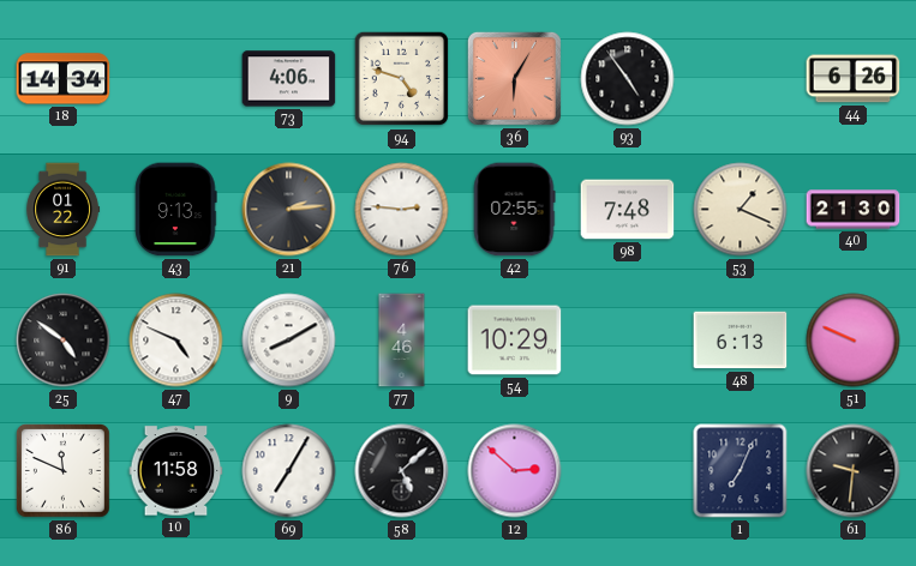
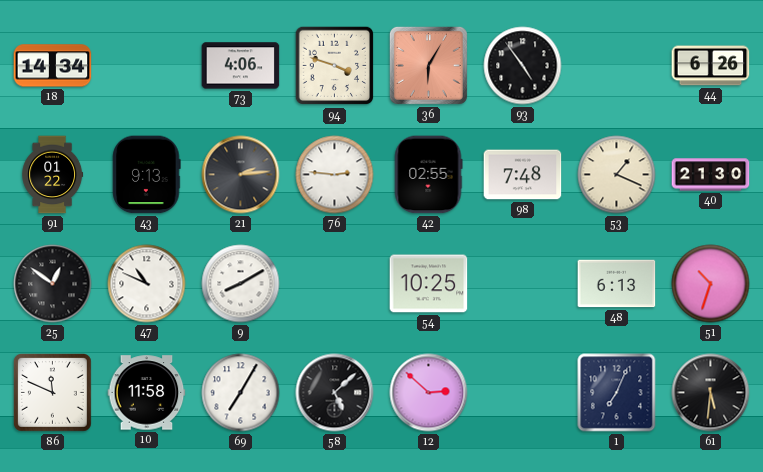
94: 4:48 -> 3:48 (335, 66)
25: 4:51 -> 12:51 (53, 284)
47: 4:49 -> 10:49 (147, 284)
77: 4:46 -> none (402, 341)
54: 10:29 -> 10:25 (429, 284)
51: 9:49 -> 10:33 (711, 284)
61: 9:31 -> 5:31 (711, 393)
